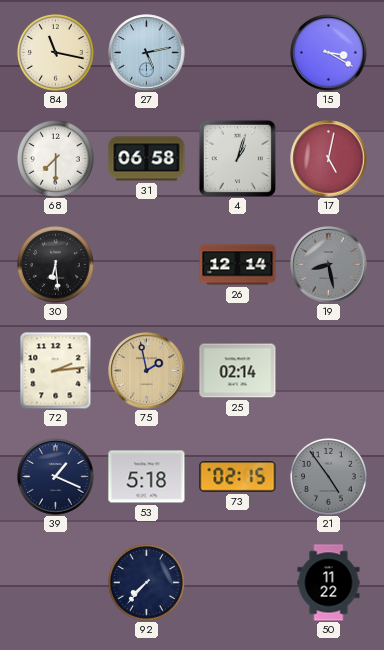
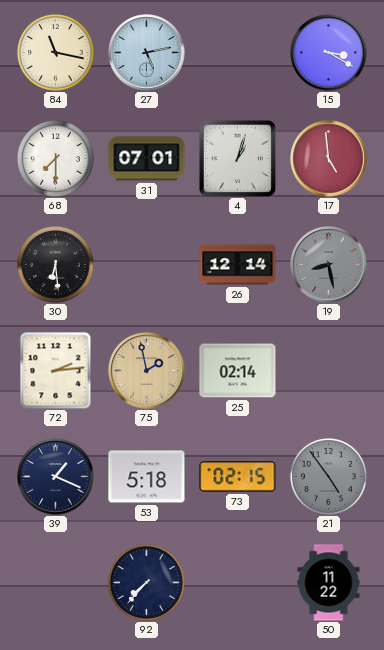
31: 06:58 -> 07:01 (147, 159)
17: 5:02 -> 4:59 (329, 159)
